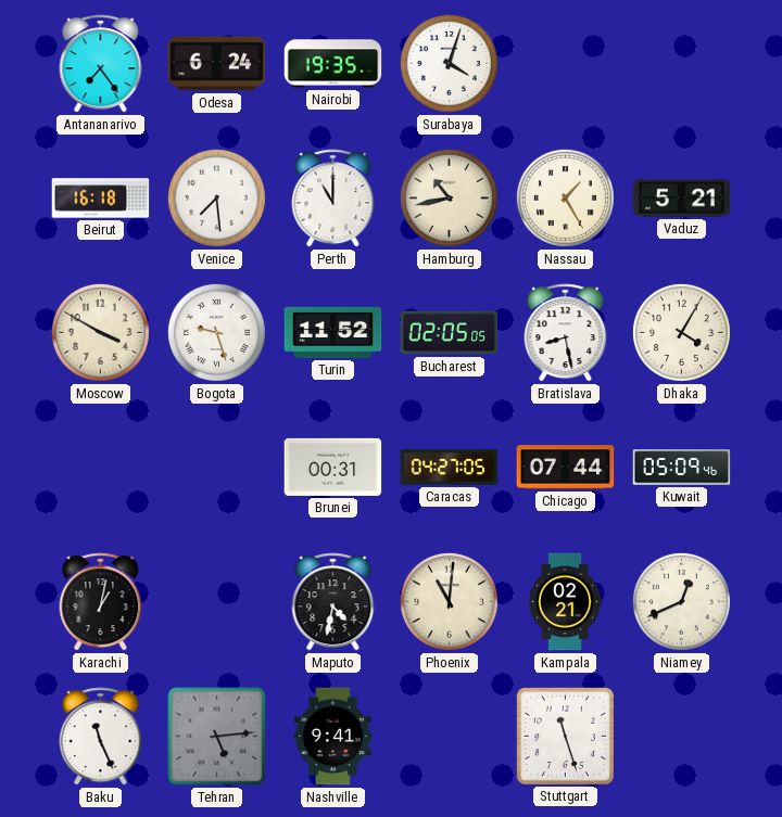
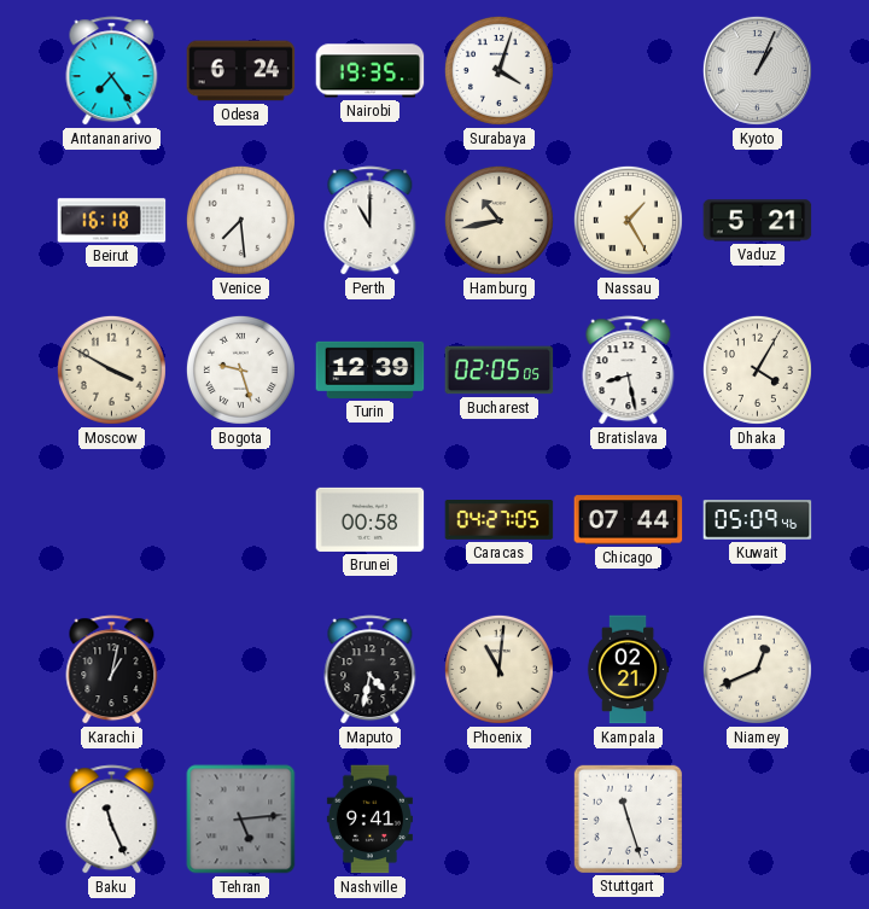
Kyoto: none -> 1:04 (757, 70)
Turin: 11:52 -> 12:39 (371, 369)
Brunei: 00:31 -> 00:58 (371, 519)
